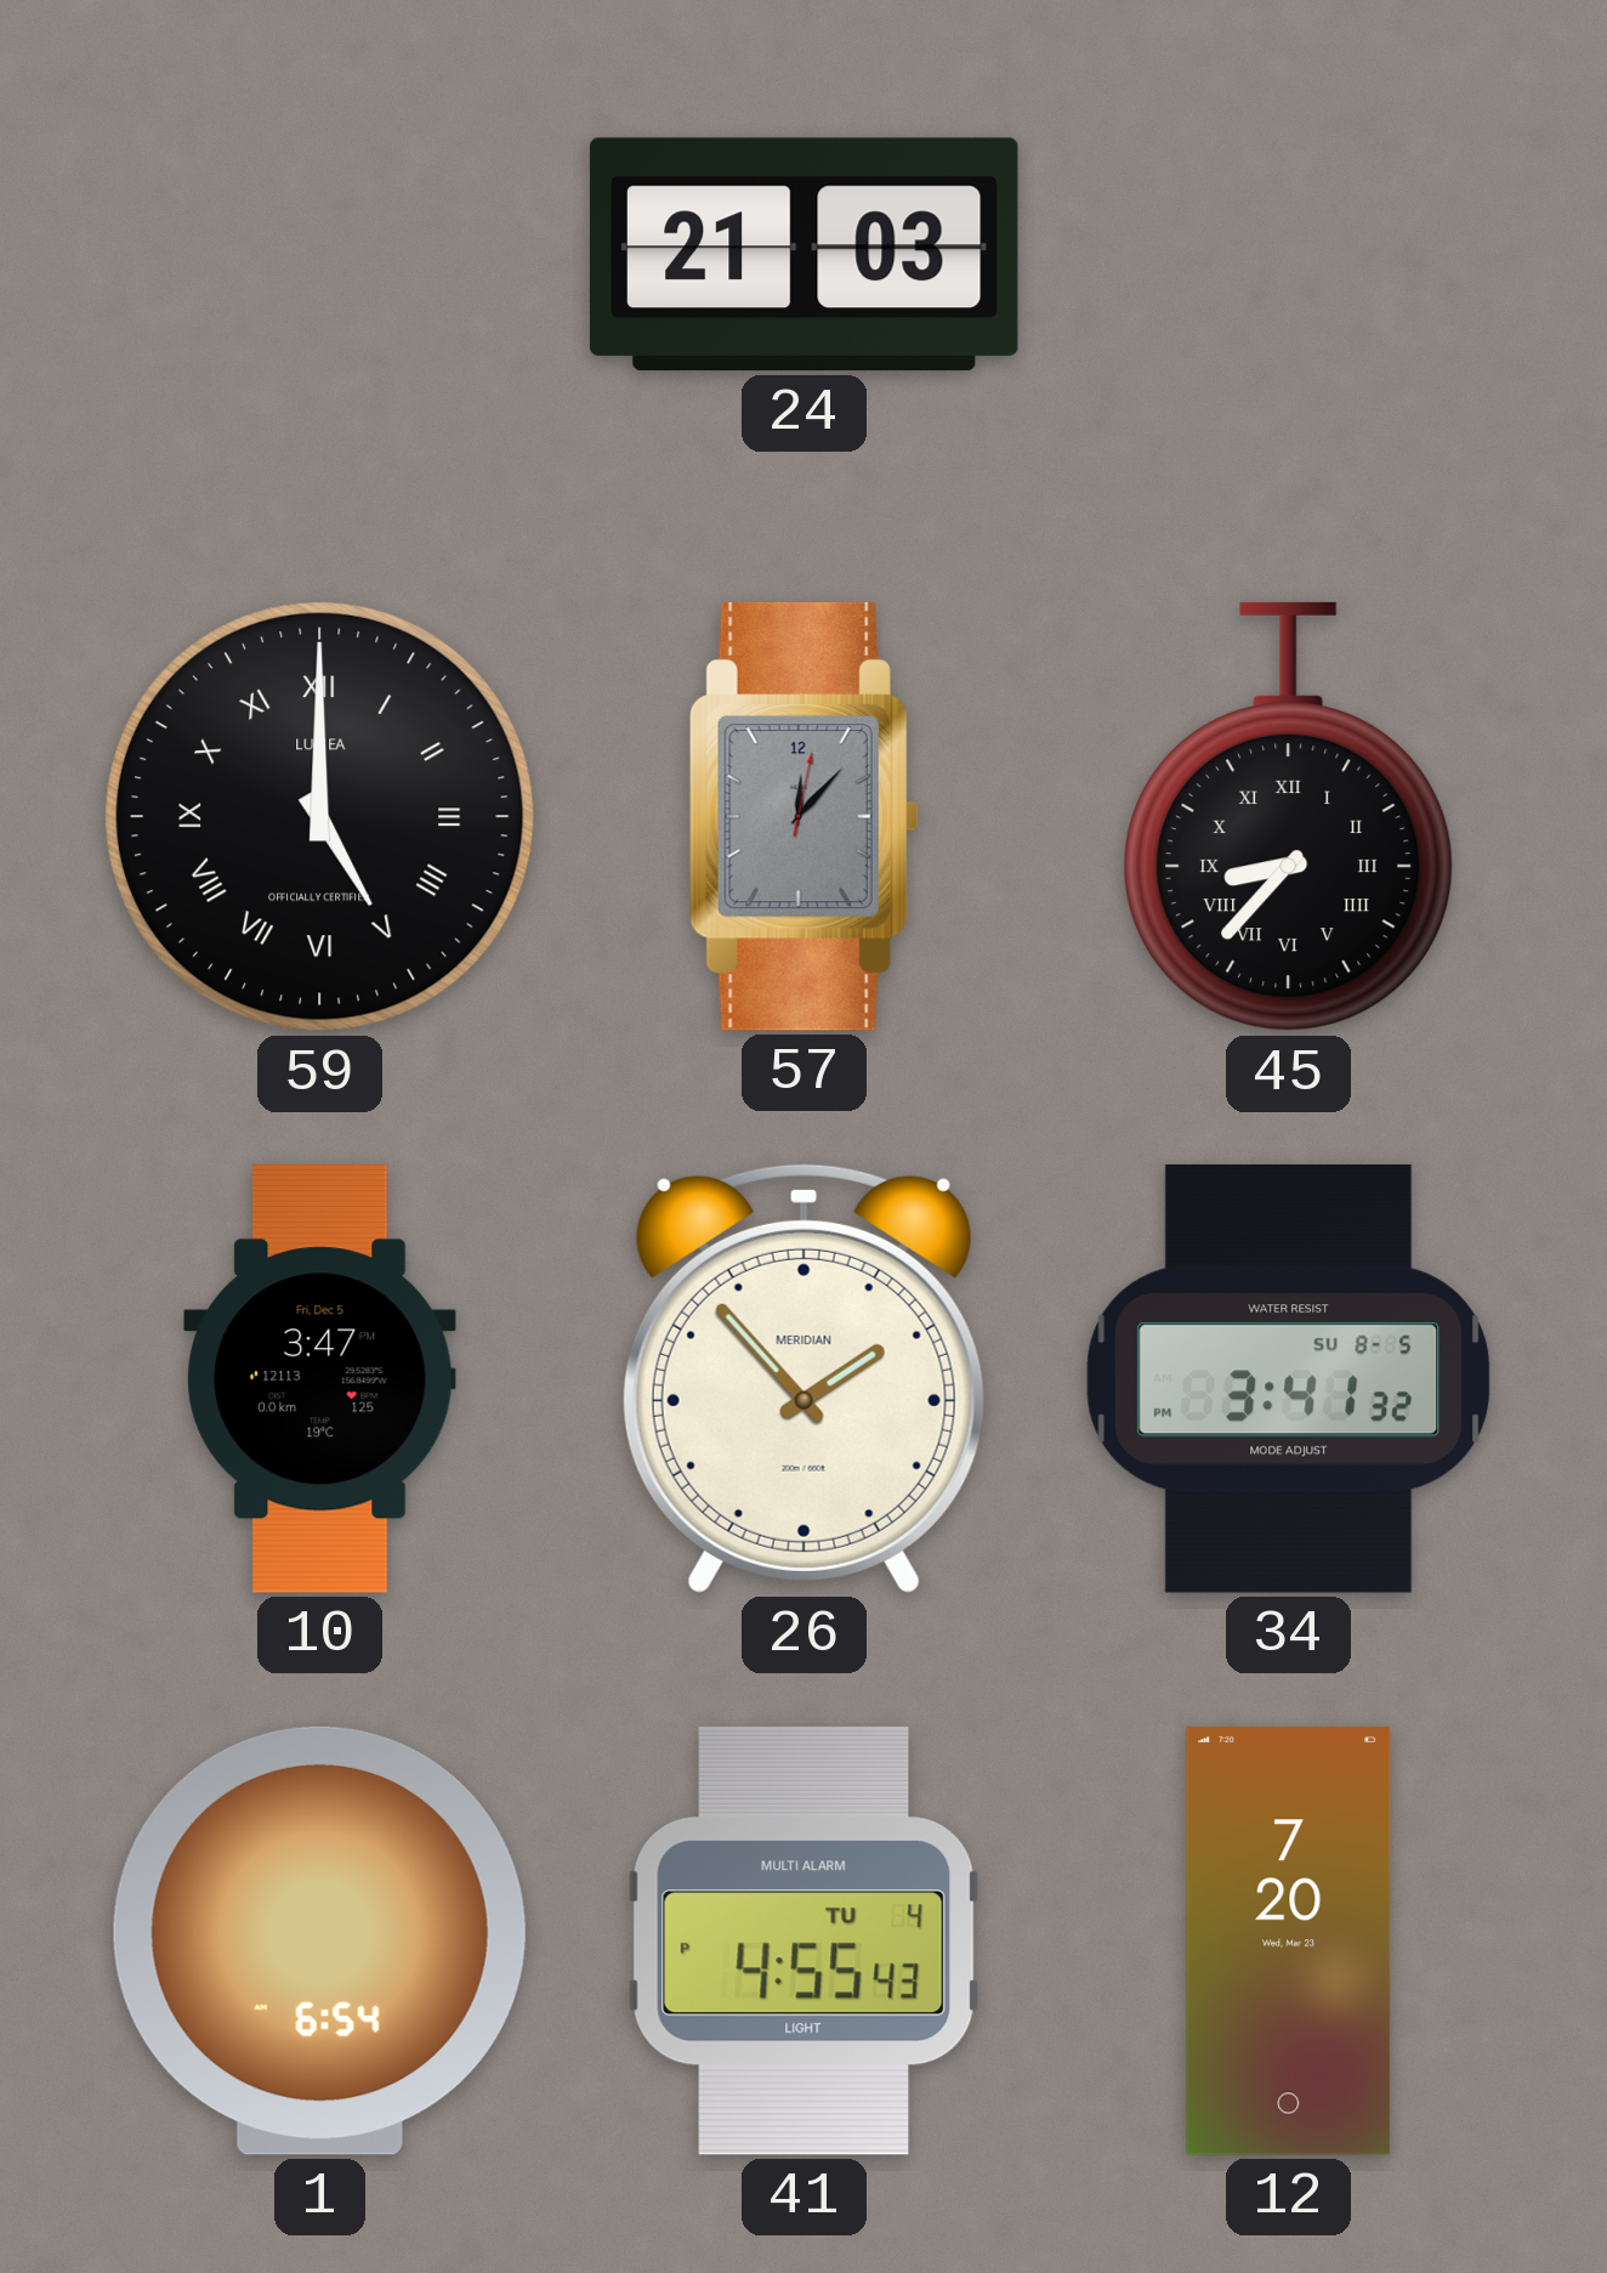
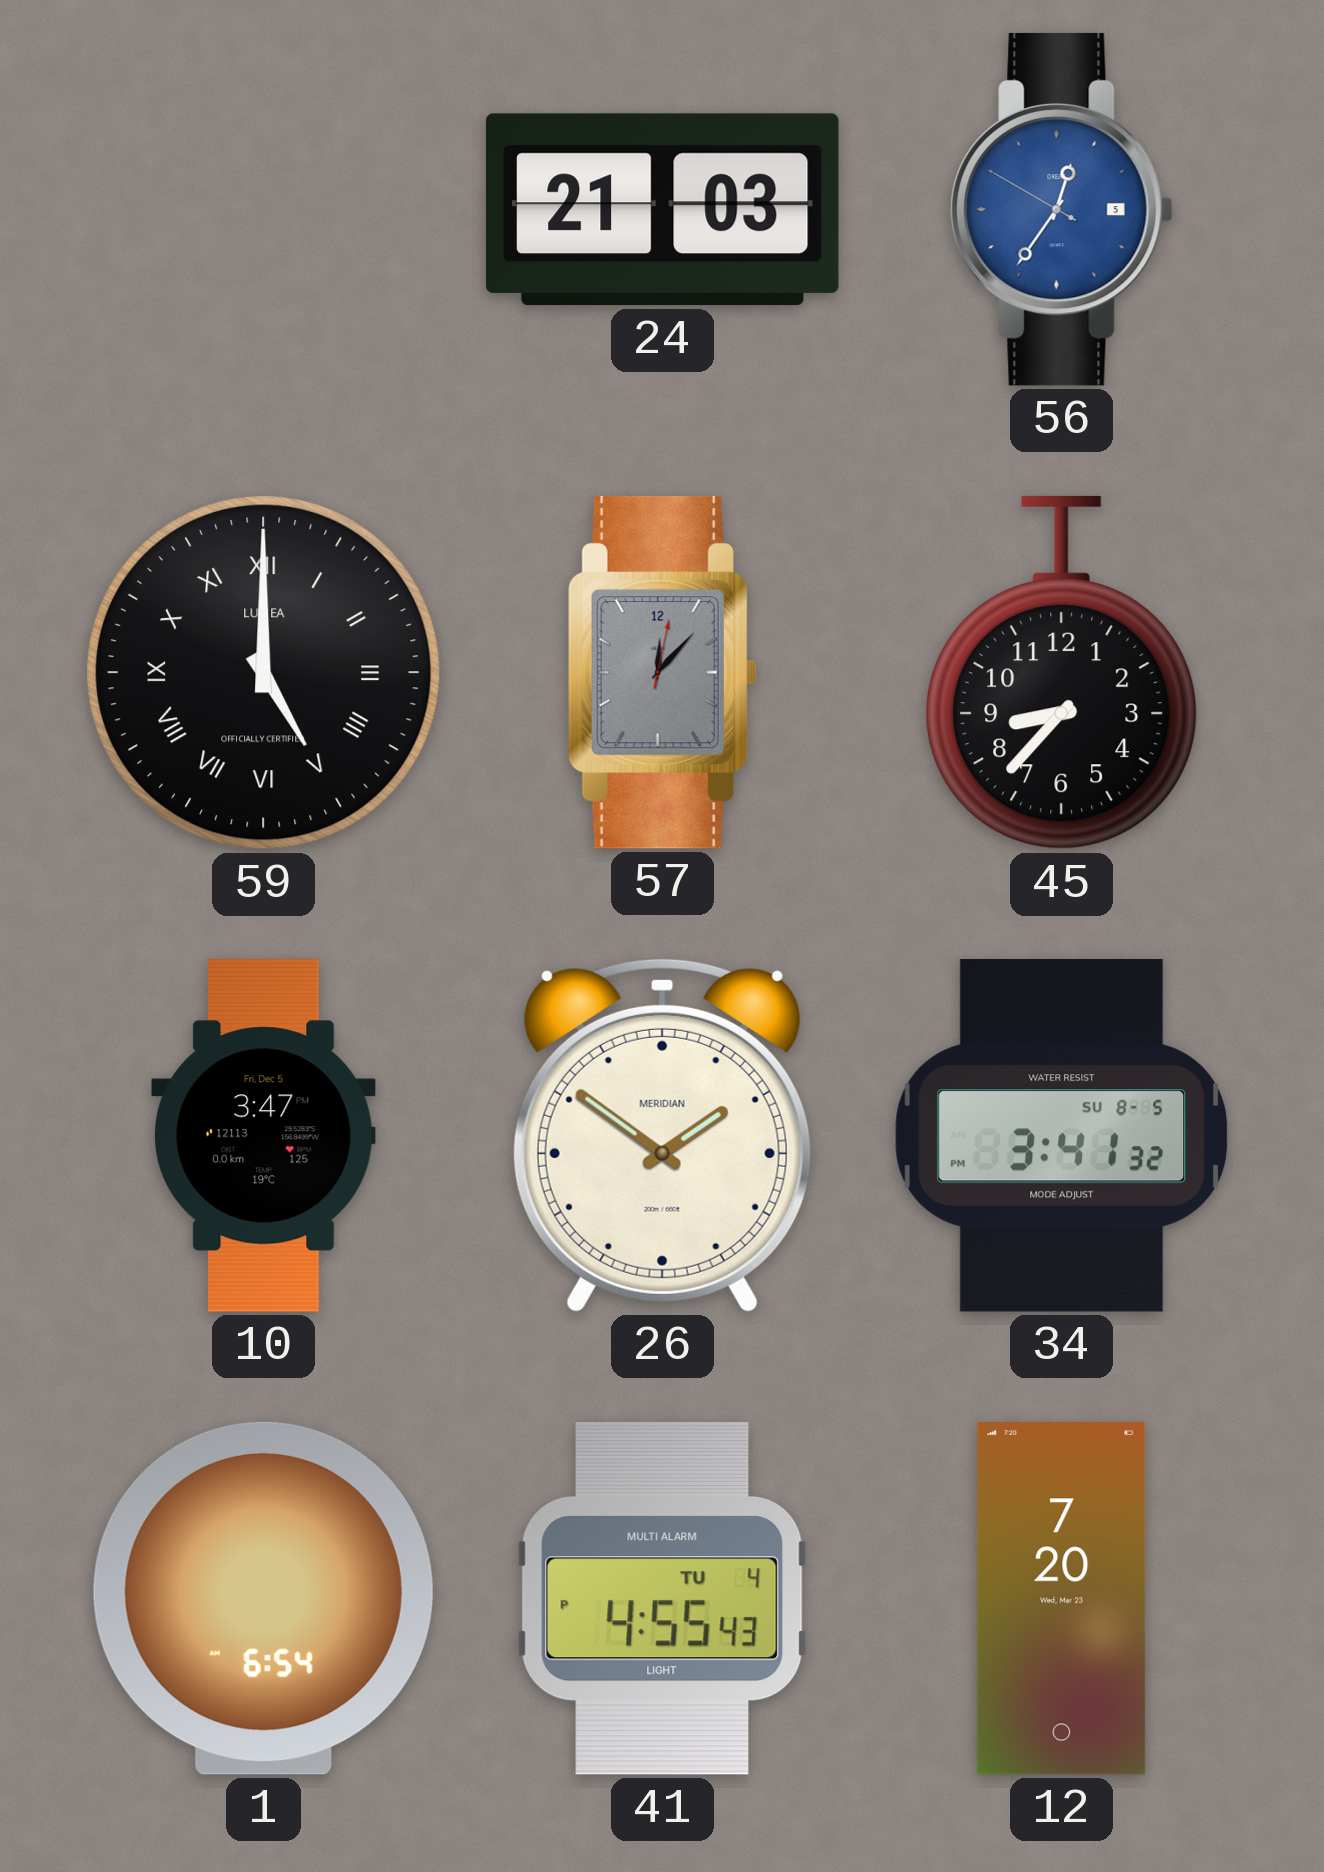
56: none -> 12:35 (1062, 209)
45 numerals: Roman -> Arabic (1062, 673)
26: 1:53 -> 1:51 (662, 1135)
